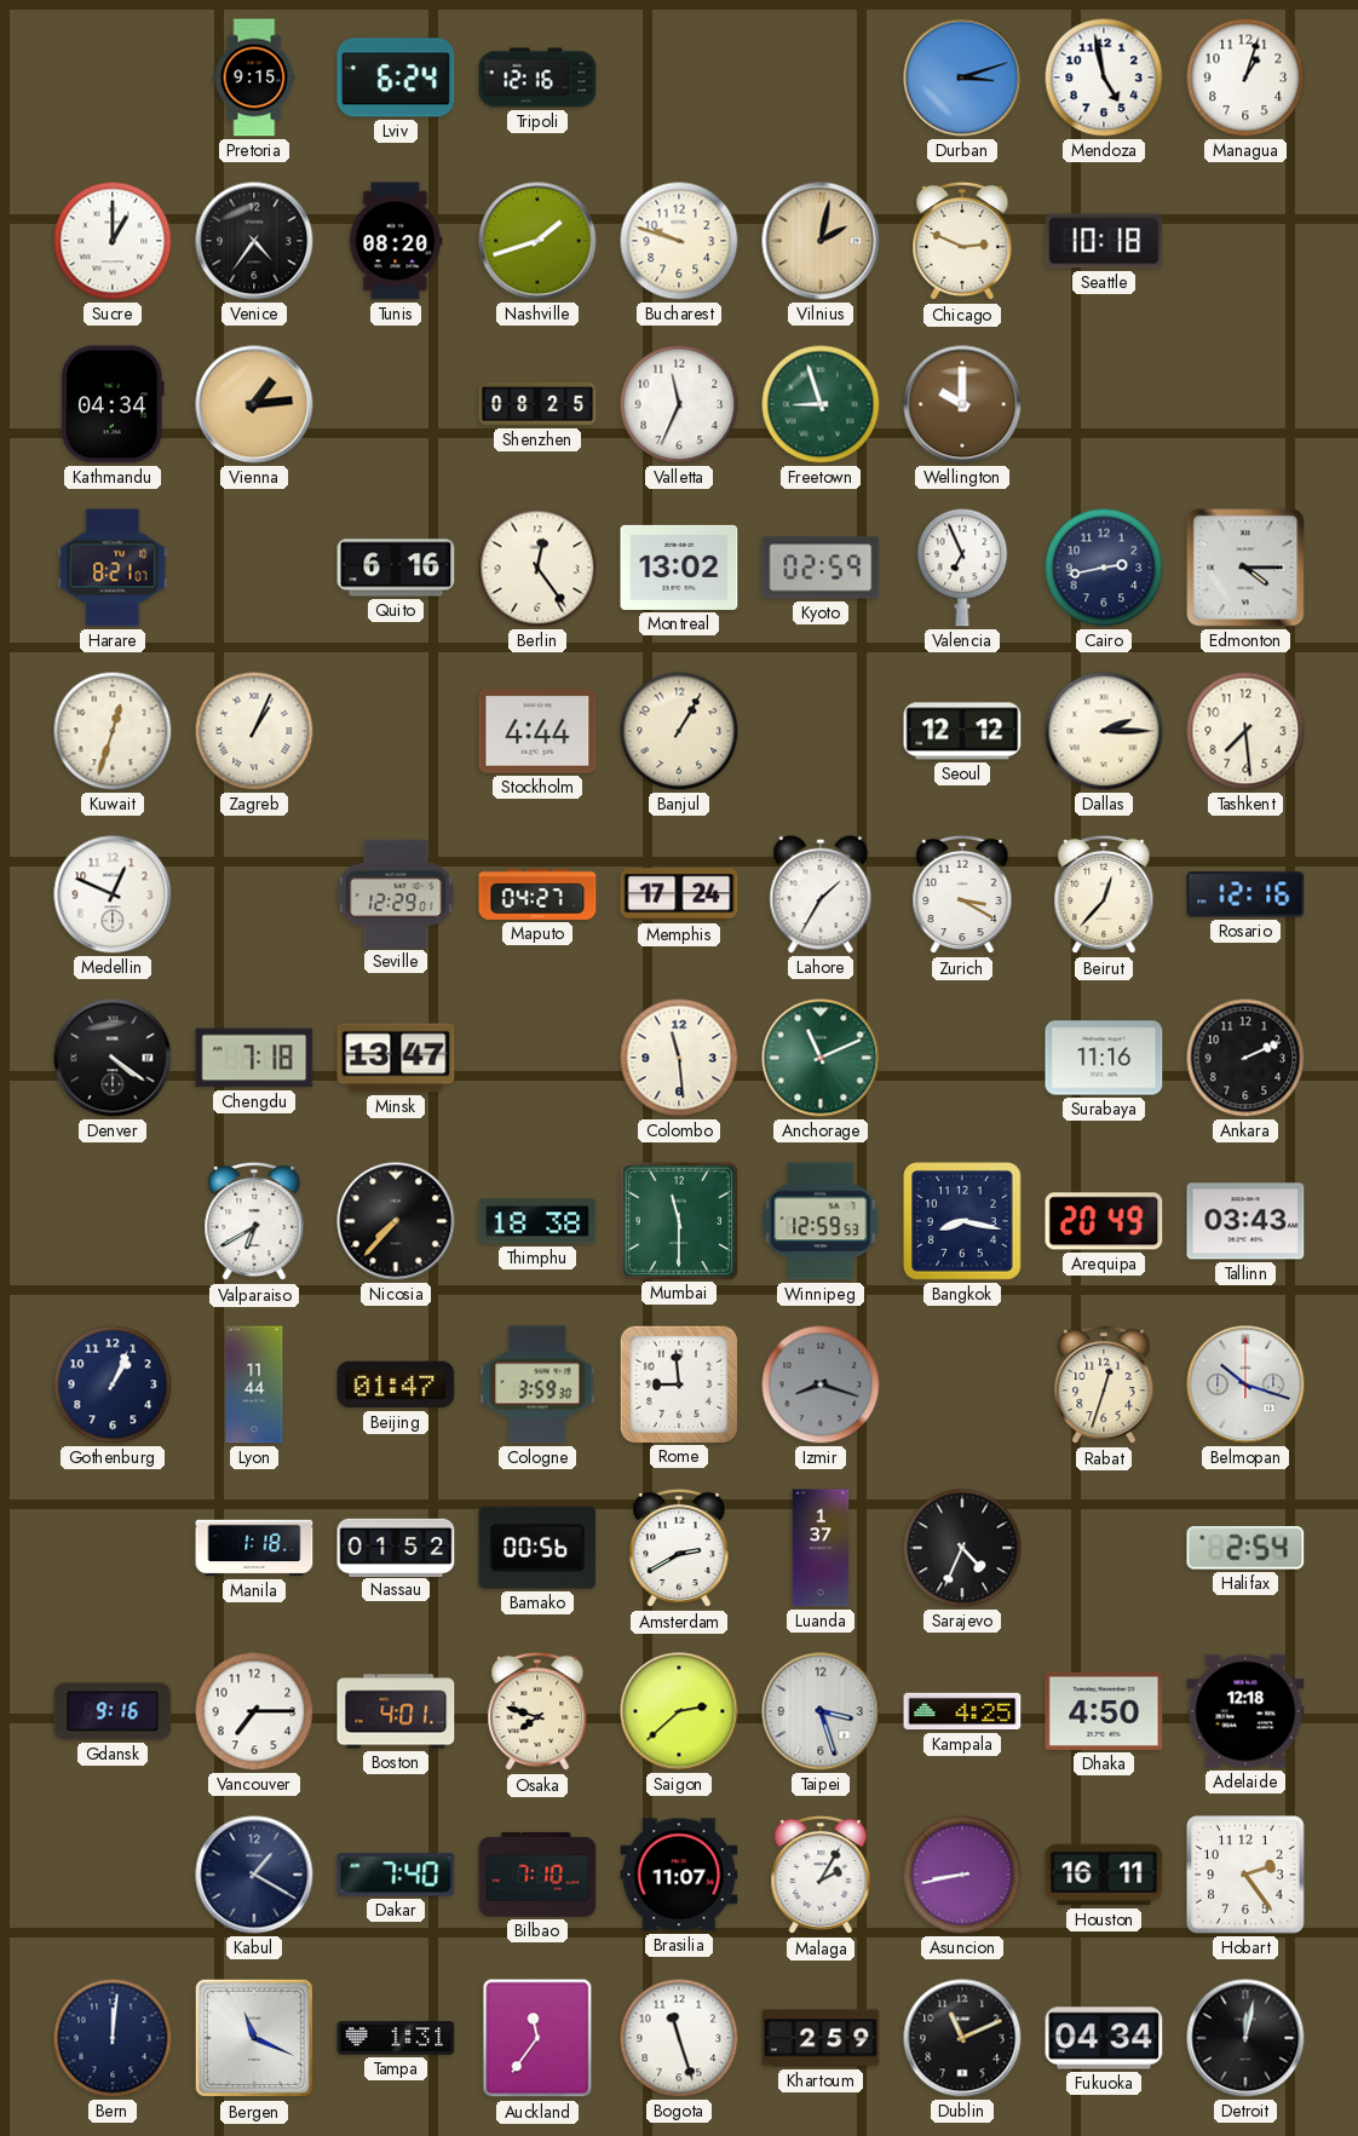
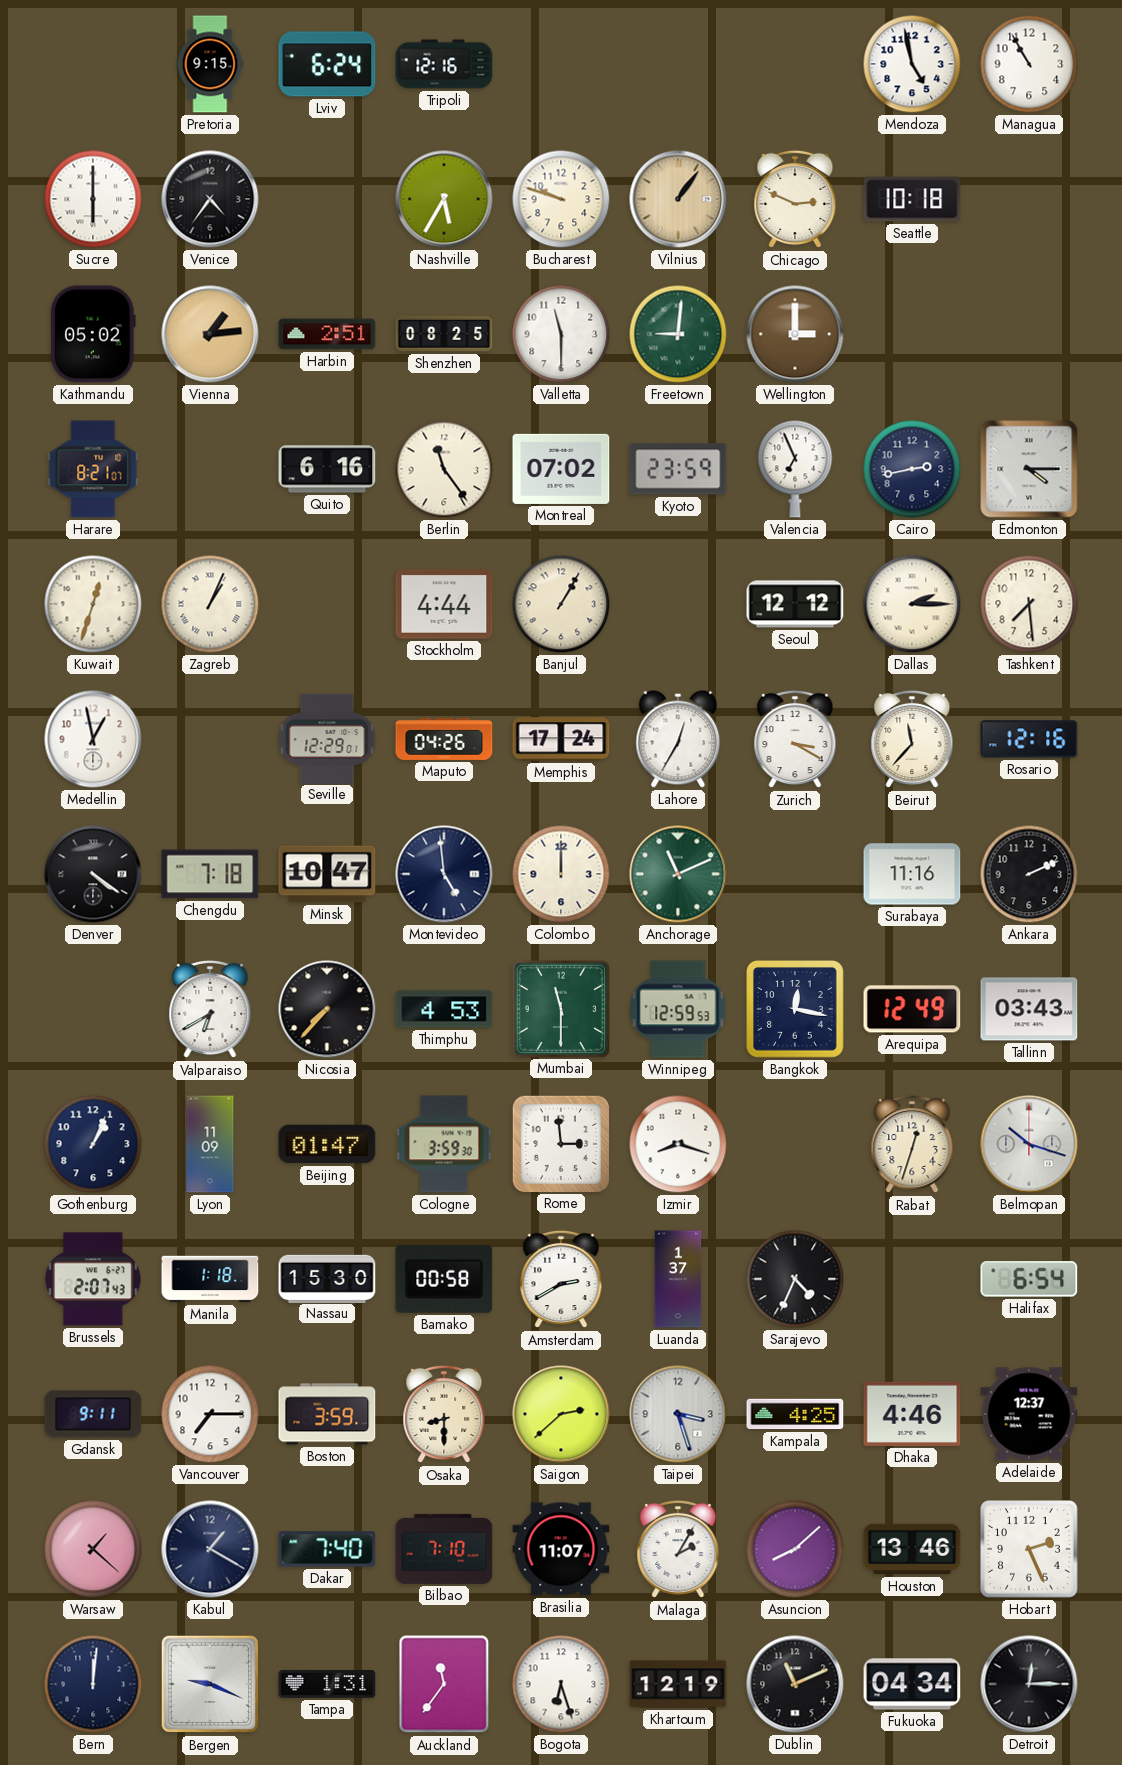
Durban: 3:12 -> none (962, 77)
Managua: 1:03 -> 10:55 (1029, 64)
Sucre: 1:00 -> 6:00 (93, 199)
Tunis: 08:20 -> none (396, 241)
Nashville: 1:42 -> 5:35 (444, 199)
Vilnius: 2:02 -> 1:06 (678, 199)
Kathmandu: 04:34 -> 05:02 (94, 334)
Harbin: none -> 2:51 (327, 334)
Valletta: 11:34 -> 11:30 (561, 334)
Freetown: 8:57 -> 9:01 (678, 334)
Wellington: 10:00 -> 3:00 (795, 334)
Berlin: 12:24 -> 11:24 (444, 469)
Montreal: 13:02 -> 07:02 (561, 469)
Kyoto: 02:59 -> 23:59 (678, 469)
Medellin: 12:49 -> 12:58 (93, 739)
Maputo: 04:27 -> 04:26 (444, 739)
Lahore: 1:35 -> 12:35 (678, 739)
Beirut: 12:37 -> 11:37 (912, 739)
Minsk: 13:47 -> 10:47 (327, 874)
Montevideo: none -> 4:59 (444, 874)
Colombo: 11:29 -> 12:00 (561, 874)
Thimphu: 18:38 -> 4:53 (444, 1009)
Bangkok: 8:17 -> 12:17 (796, 1010)
Arequipa: 20:49 -> 12:49 (912, 1009)
Lyon: 11:44 -> 11:09 (210, 1144)
Rome: 8:59 -> 2:59 (560, 1143)
Izmir dial: grey -> white (678, 1144)
Brussels: none -> 2:07 (93, 1279)
Nassau: 01:52 -> 15:30 (327, 1278)
Bamako: 00:56 -> 00:58 (444, 1279)
Halifax: 2:54 -> 6:54 (1029, 1279)
Gdansk: 9:16 -> 9:11 (93, 1414)
Boston: 4:01 -> 3:59 (327, 1414)
Osaka: 7:48 -> 8:30 (444, 1414)
Dhaka: 4:50 -> 4:46 (912, 1414)
Adelaide: 12:18 -> 12:37 (1029, 1414)
Warsaw: none -> 1:22 (93, 1549)
Asuncion: 8:43 -> 8:08 (795, 1549)
Houston: 16:11 -> 13:46 (912, 1549)
Hobart: 2:24 -> 2:26 (1030, 1550)
Bergen: 11:19 -> 9:19 (210, 1684)
Bogota: 11:27 -> 6:27 (561, 1684)
Khartoum: 2:59 -> 12:19 (678, 1684)
Detroit: 12:02 -> 12:15 (1029, 1684)
